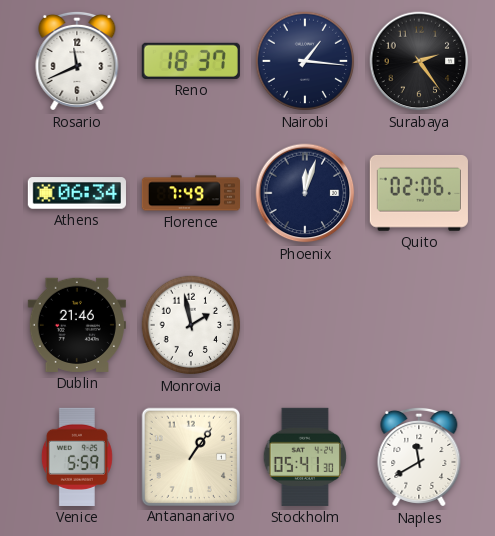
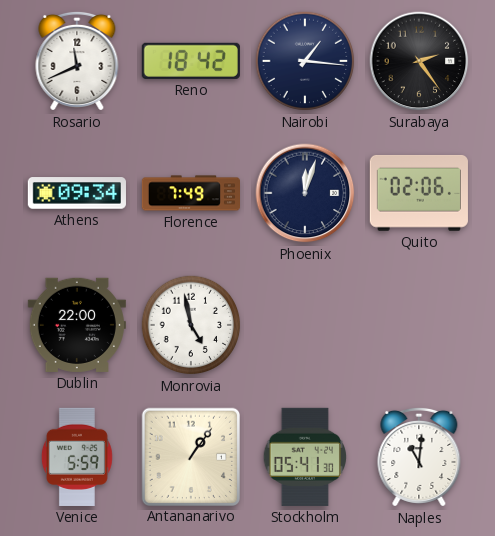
Reno: 18:37 -> 18:42 (191, 61)
Athens: 06:34 -> 09:34 (77, 193)
Dublin: 21:46 -> 22:00 (77, 325)
Monrovia: 1:58 -> 4:58 (191, 325)
Naples: 11:40 -> 11:01 (419, 457)
